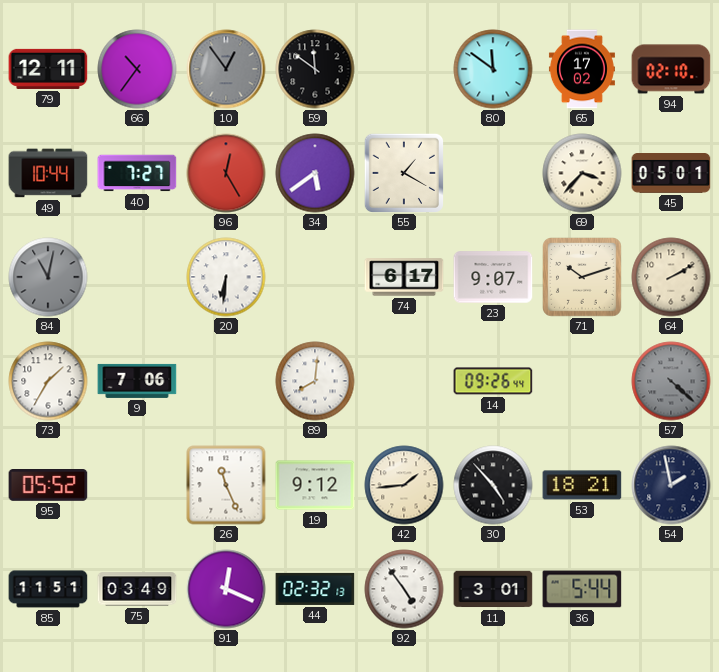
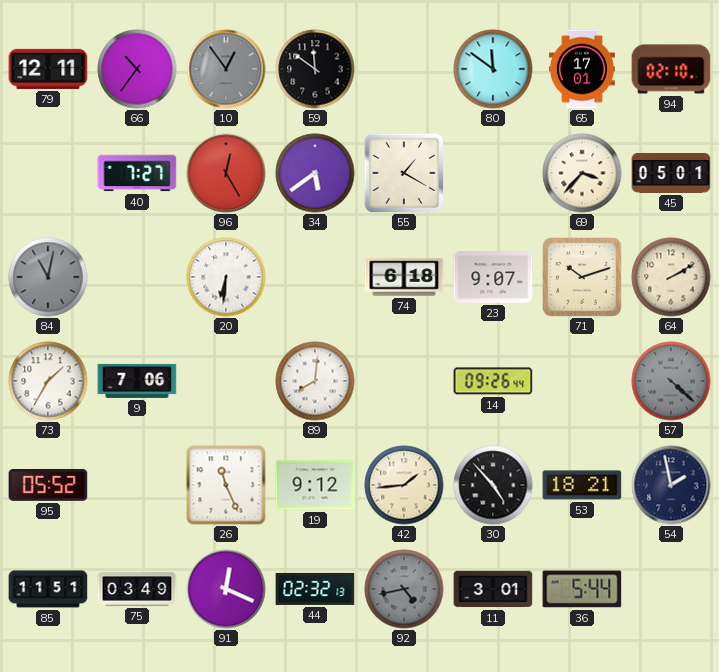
65: 17:02 -> 17:01 (582, 69)
49: 10:44 -> none (48, 173)
74: 6:17 -> 6:18 (404, 277)
92: 4:54 -> 4:43 (404, 589)
92 dial: white -> grey (404, 589)
